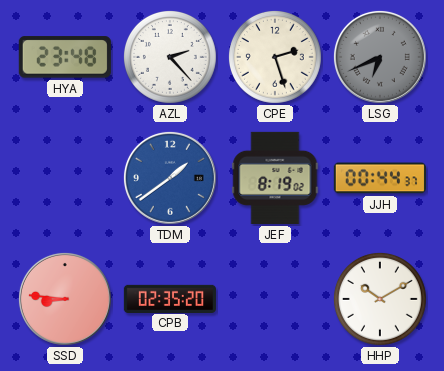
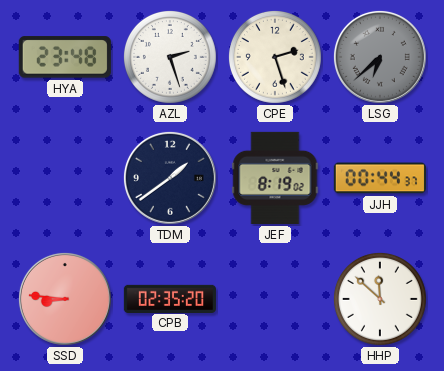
AZL: 2:23 -> 2:27 (170, 57)
LSG: 6:41 -> 6:38 (380, 57)
TDM dial: blue -> navy (170, 178)
HHP: 10:10 -> 11:52 (380, 299)
